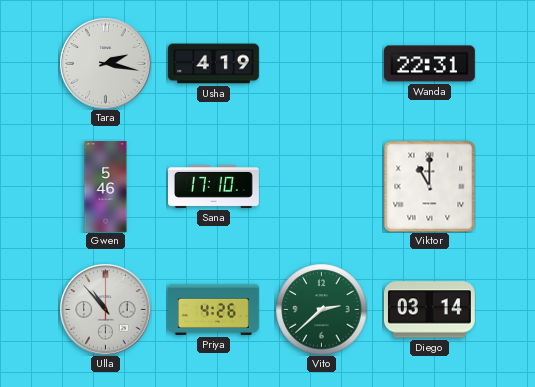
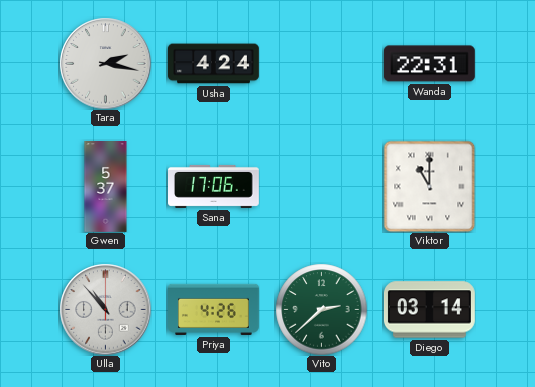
Usha: 4:19 -> 4:24 (214, 64)
Gwen: 5:46 -> 5:37 (106, 187)
Sana: 17:10 -> 17:06 (214, 186)
